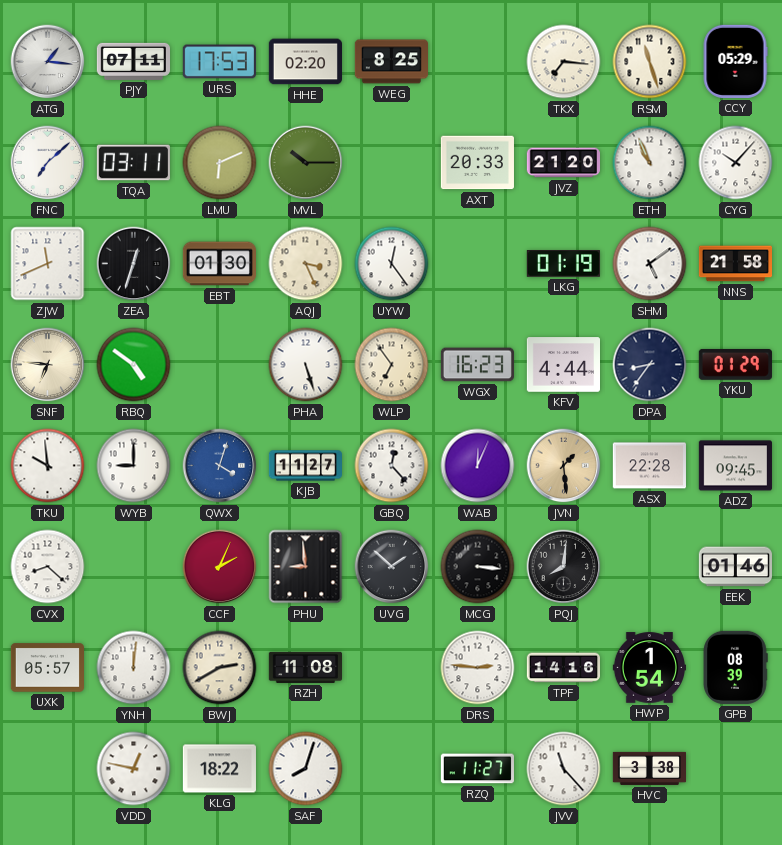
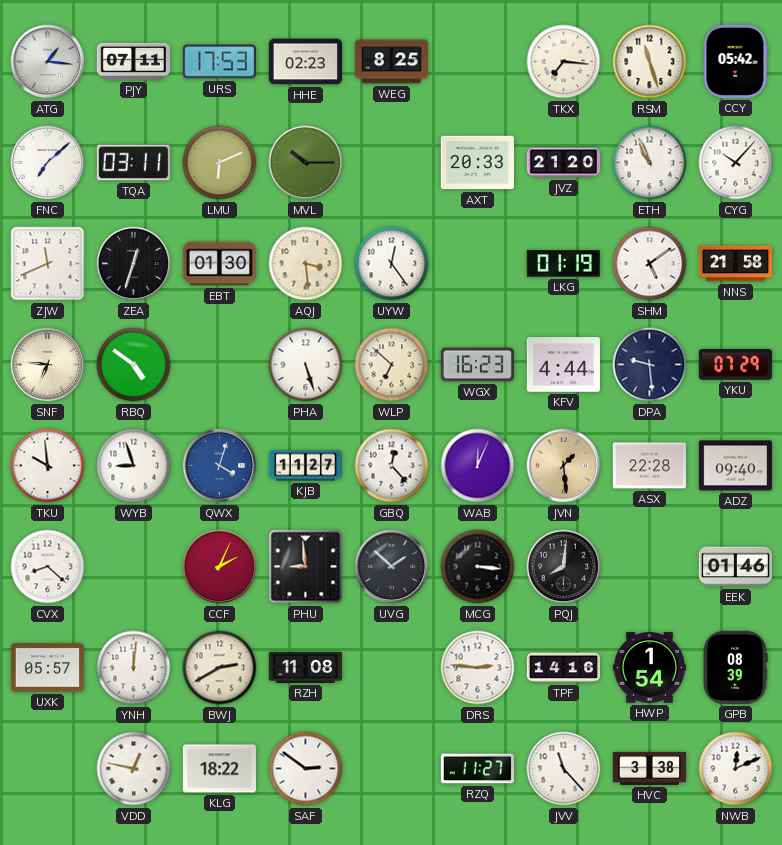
HHE: 02:20 -> 02:23 (305, 62)
CCY: 05:29 -> 05:42 (735, 61)
AQJ: 3:26 -> 3:29 (306, 264)
WLP: 6:54 -> 6:52 (392, 365)
DPA: 8:36 -> 9:29 (650, 365)
YKU: 01:29 -> 07:29 (735, 365)
WYB: 9:00 -> 8:57 (134, 466)
ADZ: 09:45 -> 09:40 (735, 466)
SAF: 8:03 -> 2:51 (306, 769)
NWB: none -> 12:11 (736, 769)
